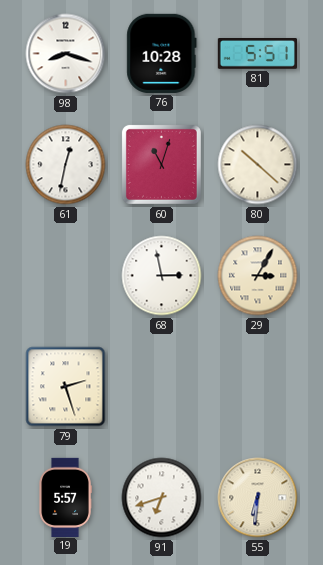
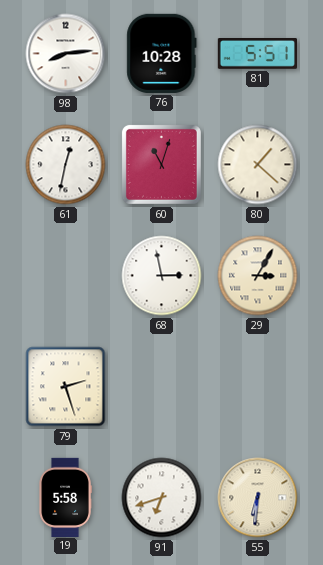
98: 8:18 -> 8:14 (66, 54)
80: 10:22 -> 1:22 (258, 165)
19: 5:57 -> 5:58 (65, 497)
